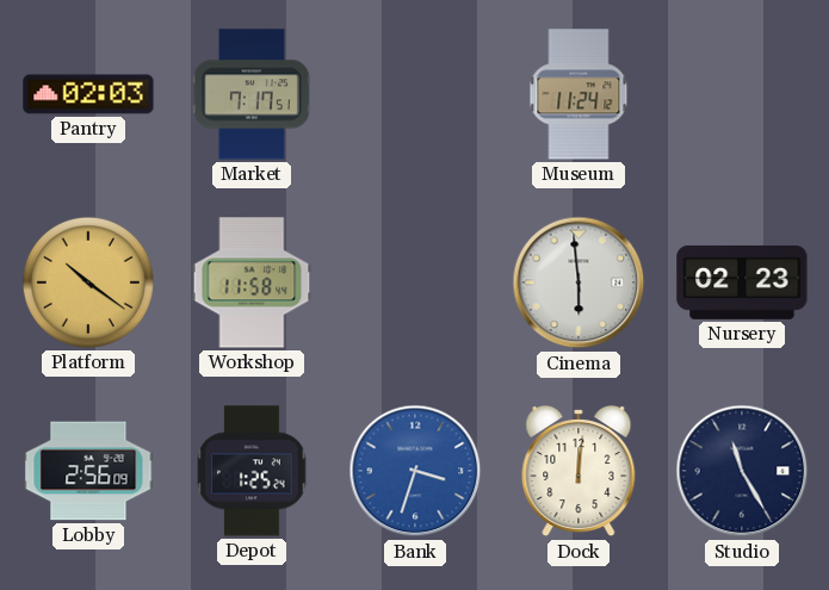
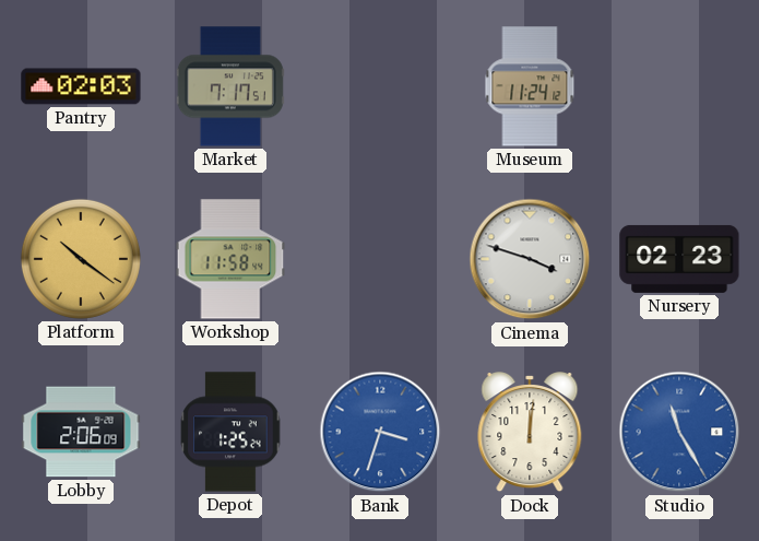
Cinema: 5:59 -> 3:48 (530, 259)
Lobby: 2:56 -> 2:06 (81, 432)
Studio dial: navy -> blue (679, 432)
